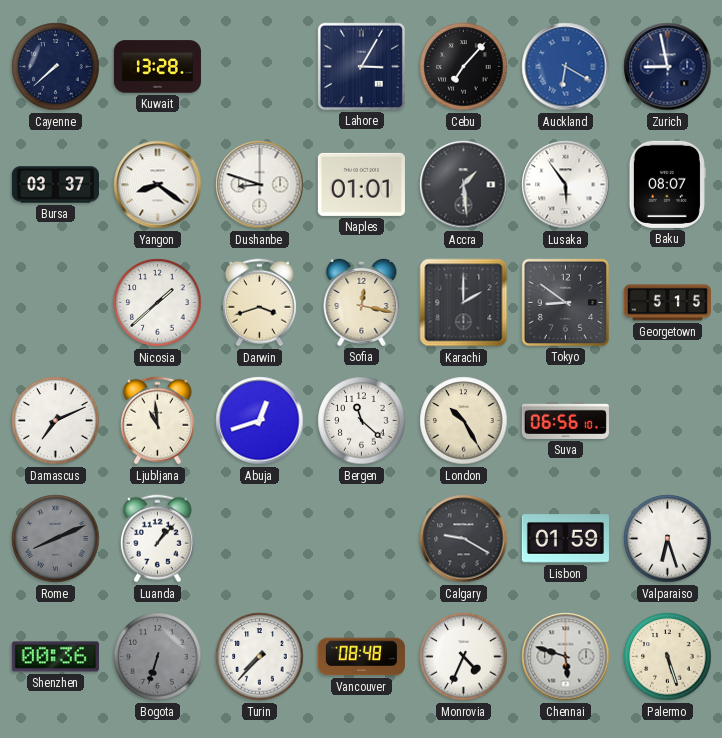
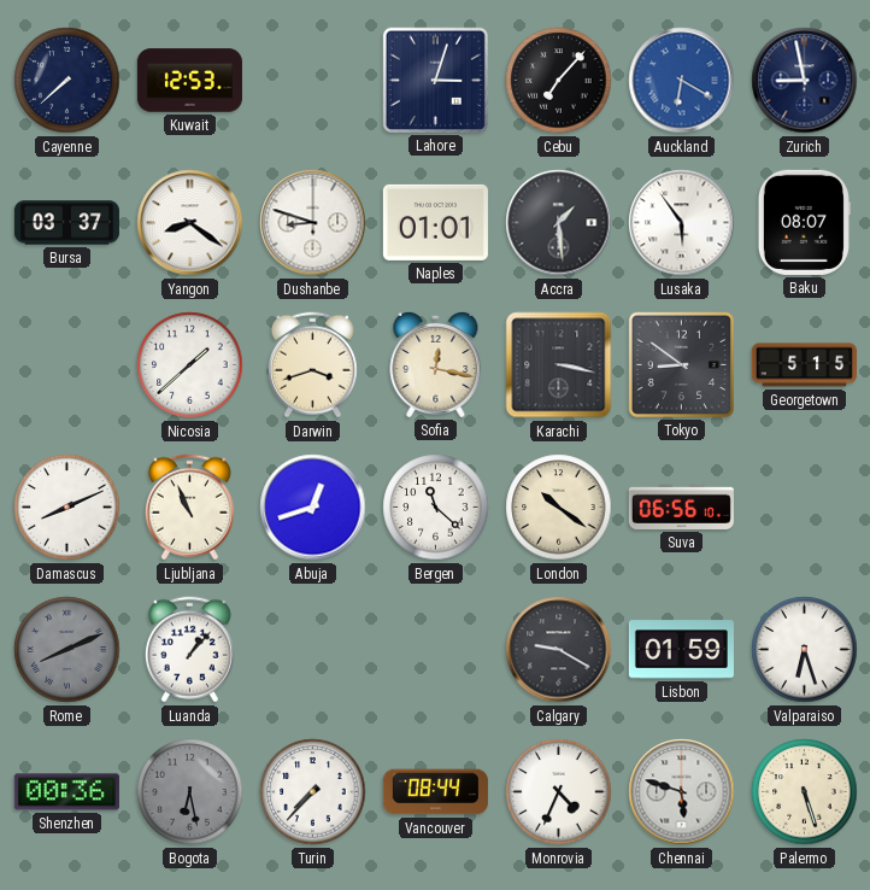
Kuwait: 13:28 -> 12:53 (189, 81)
Lahore: 3:05 -> 3:03 (435, 80)
Karachi: 2:00 -> 3:17 (559, 365)
Damascus: 7:11 -> 8:11 (67, 508)
Ljubljana: 10:59 -> 10:56 (189, 508)
London: 10:25 -> 10:21 (559, 508)
Bogota: 6:33 -> 6:28 (190, 792)
Vancouver: 08:48 -> 08:44 (435, 792)
